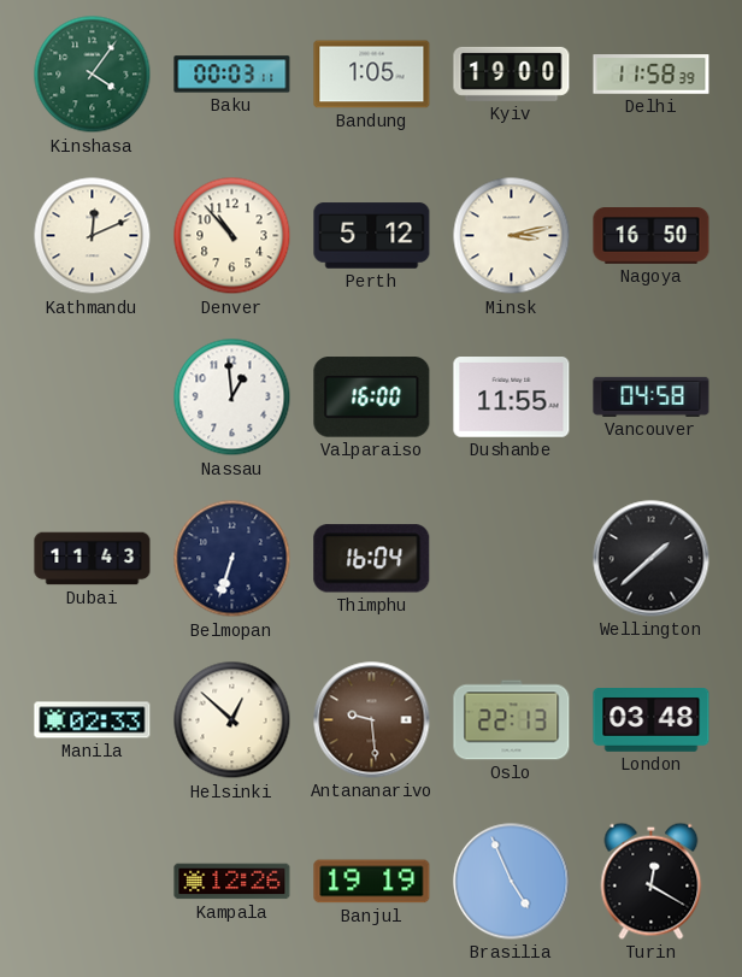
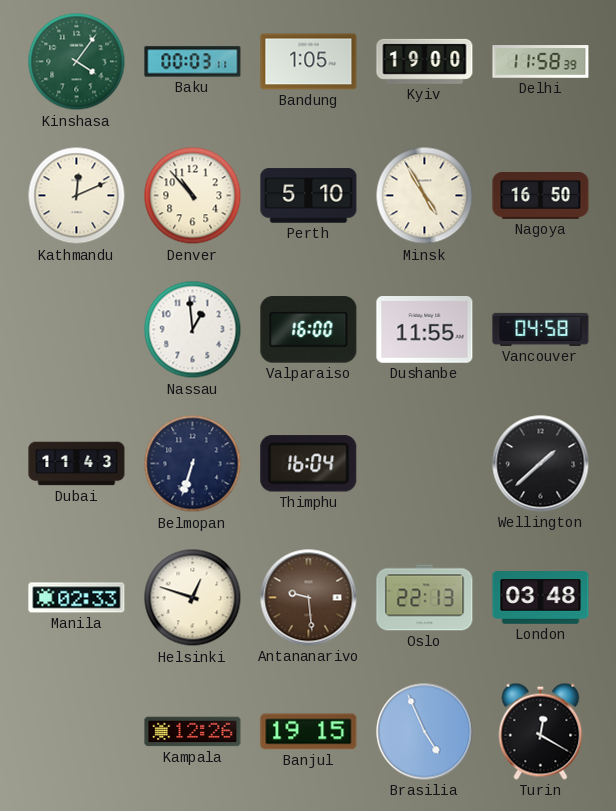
Perth: 5:12 -> 5:10 (309, 196)
Minsk: 3:13 -> 4:55 (425, 196)
Helsinki: 12:52 -> 12:48 (193, 598)
Banjul: 19:19 -> 19:15 (309, 732)
